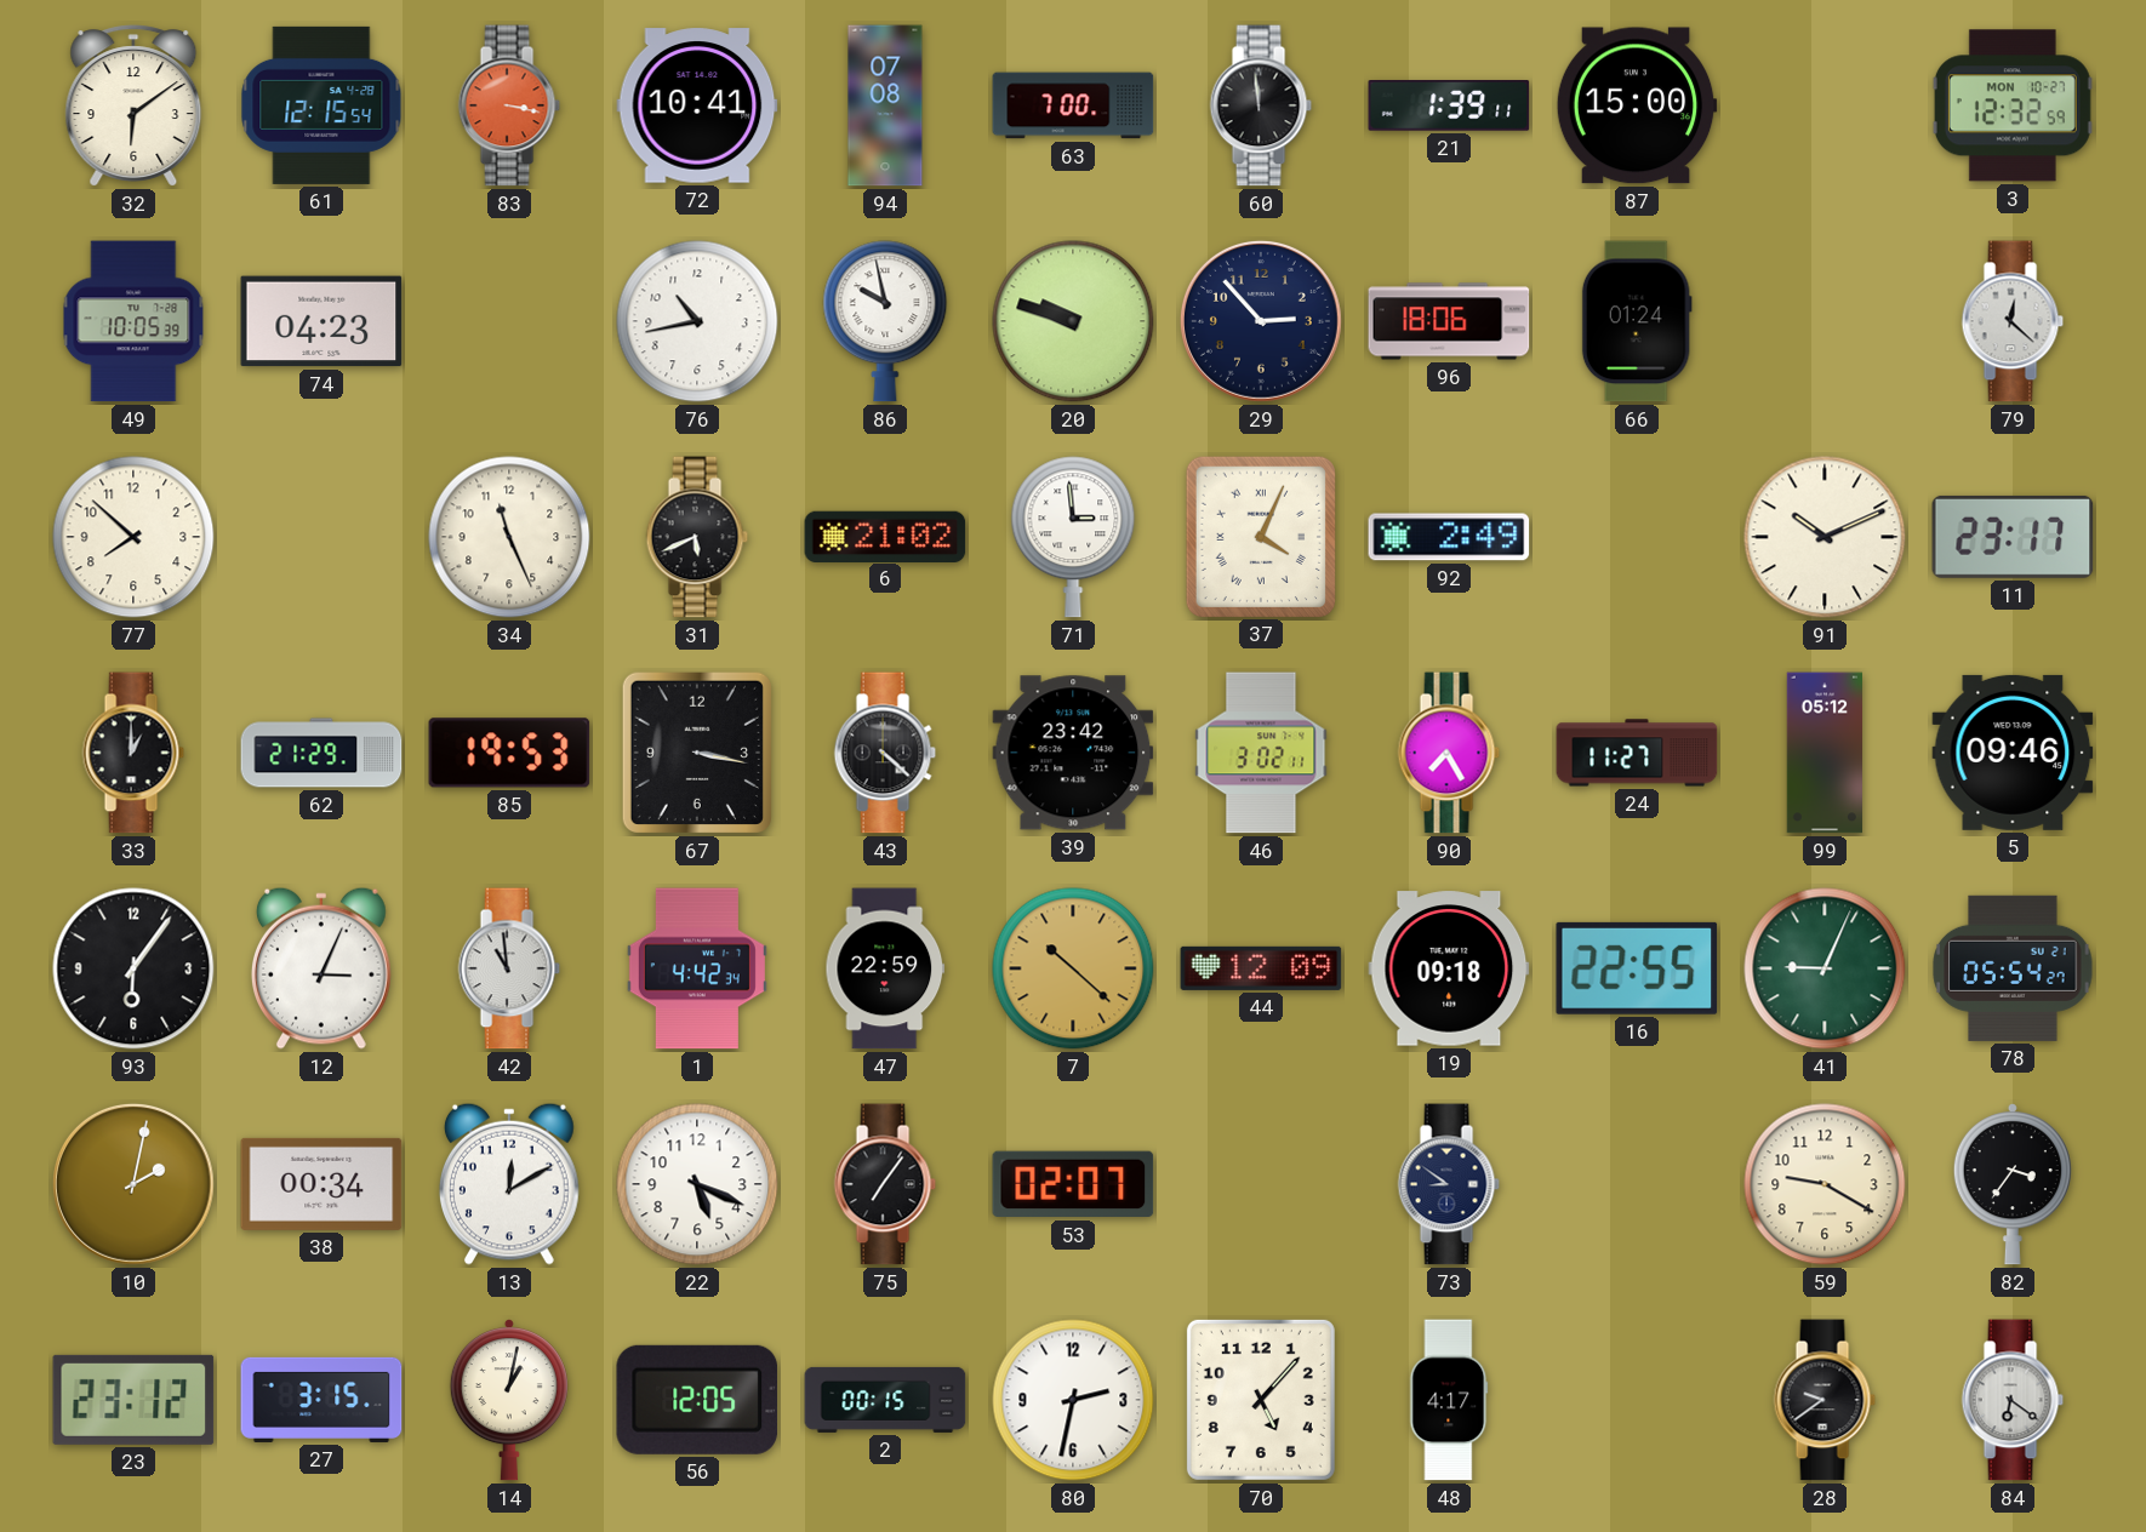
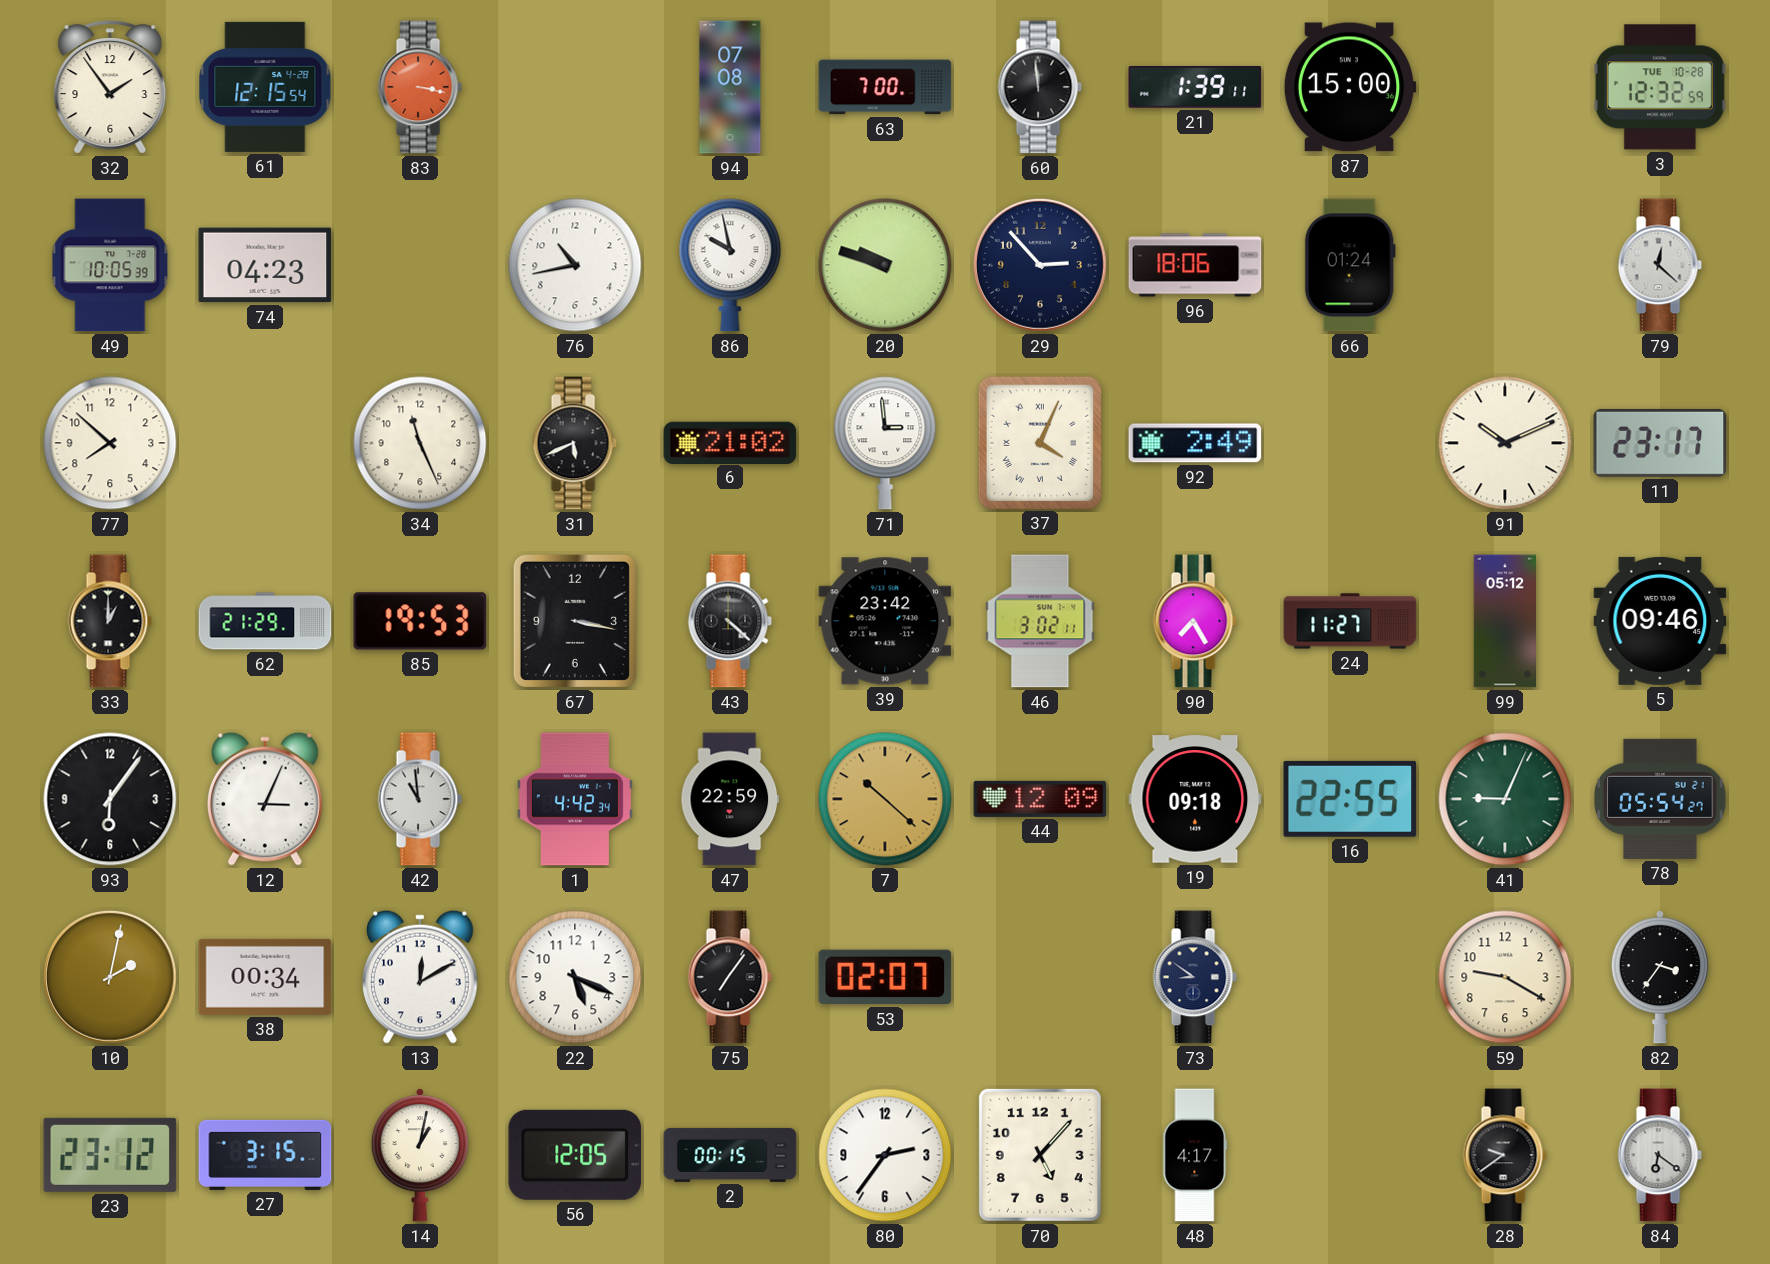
32: 6:09 -> 1:54 (110, 87)
72: 10:41 -> none (697, 105)
3 date: MON 10-27 -> TUE 10-28 (1660, 87)
80: 2:32 -> 2:36 (885, 1155)
